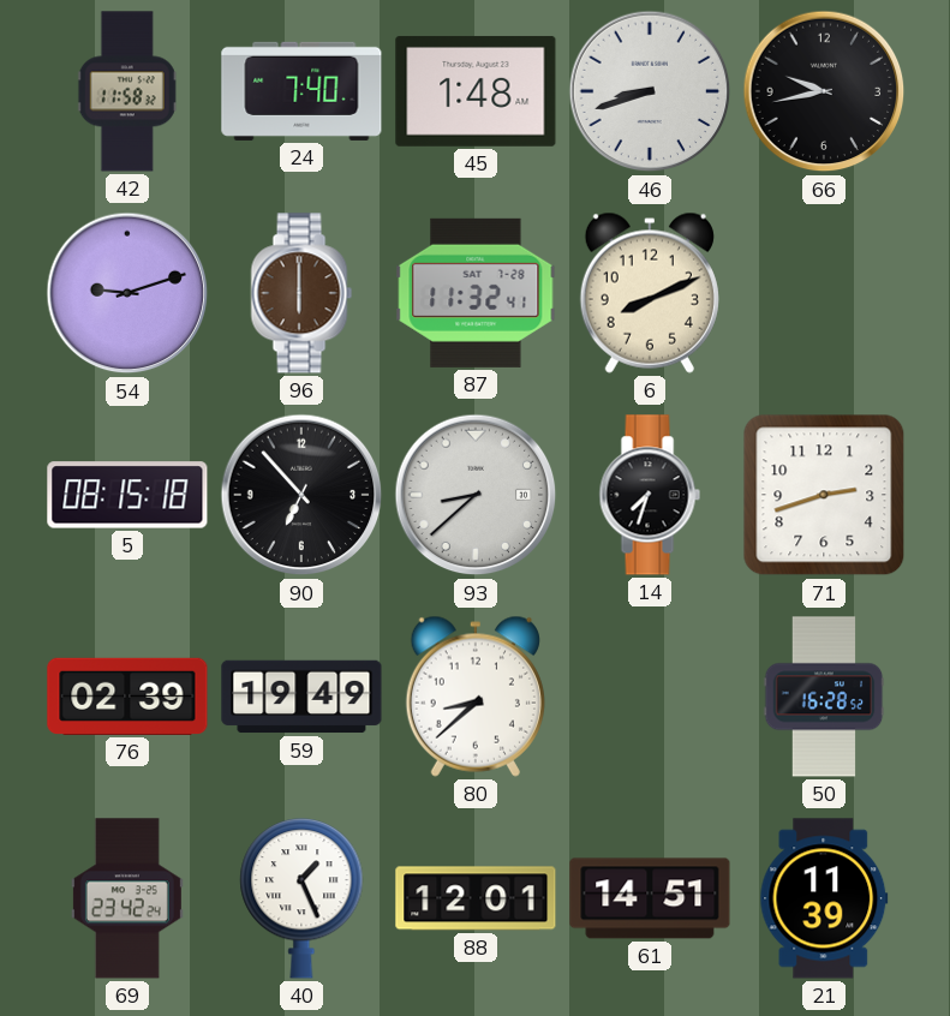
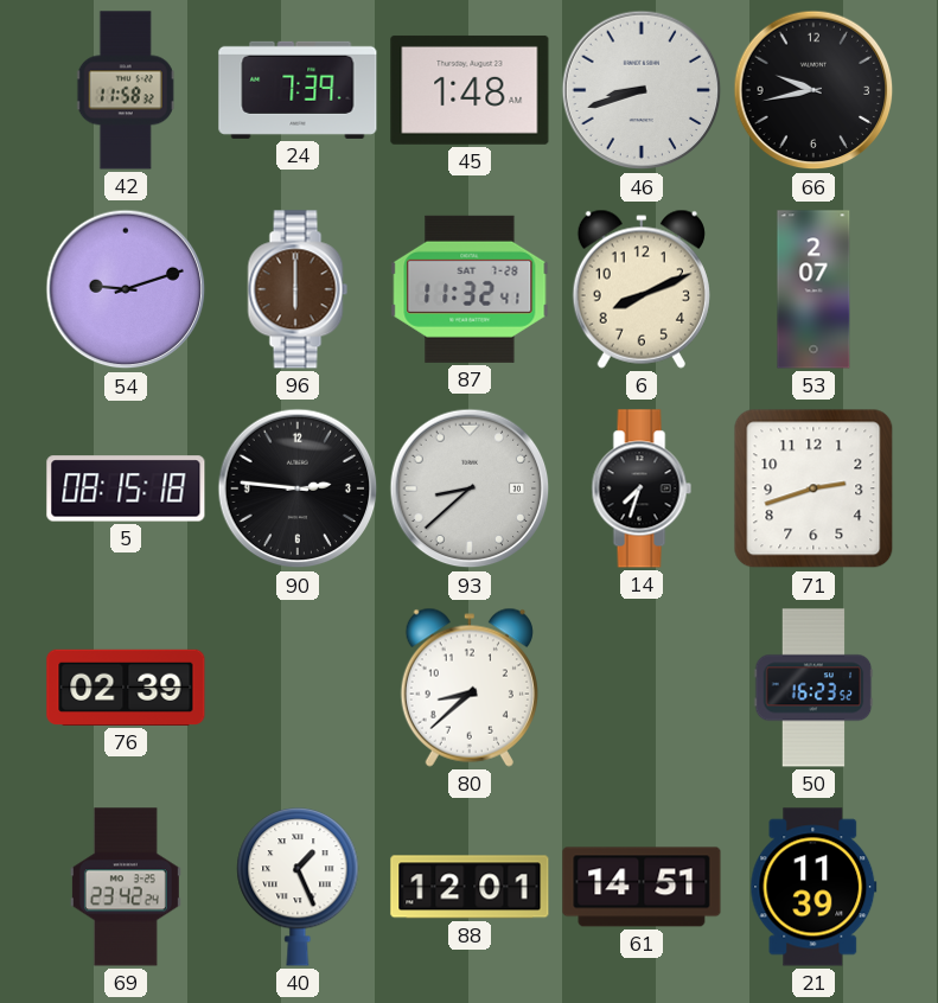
24: 7:40 -> 7:39 (298, 90)
53: none -> 2:07 (813, 289)
90: 6:53 -> 2:46 (298, 488)
59: 19:49 -> none (301, 697)
50: 16:28 -> 16:23 (813, 688)
